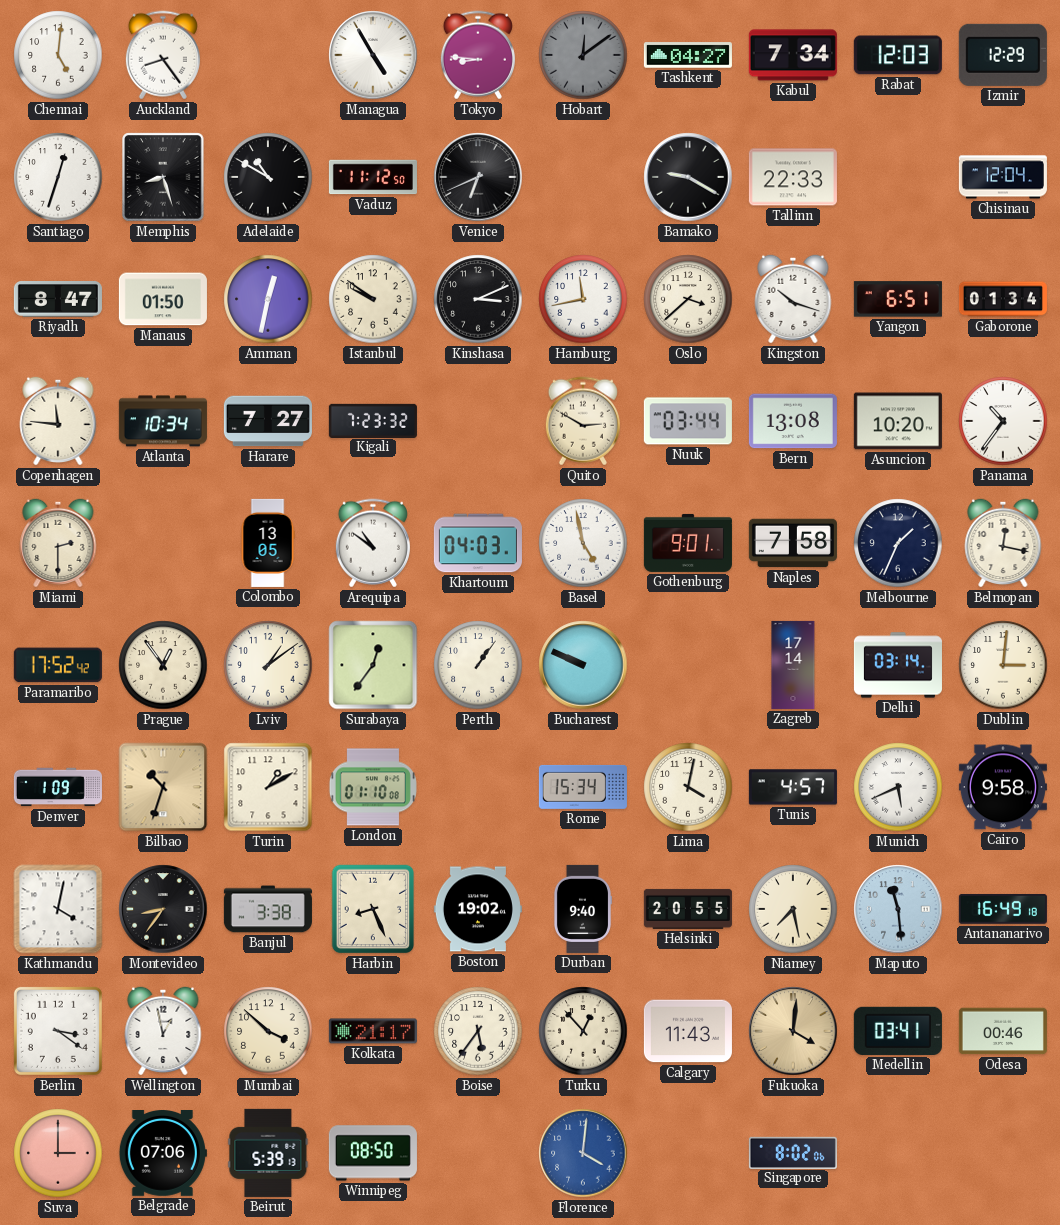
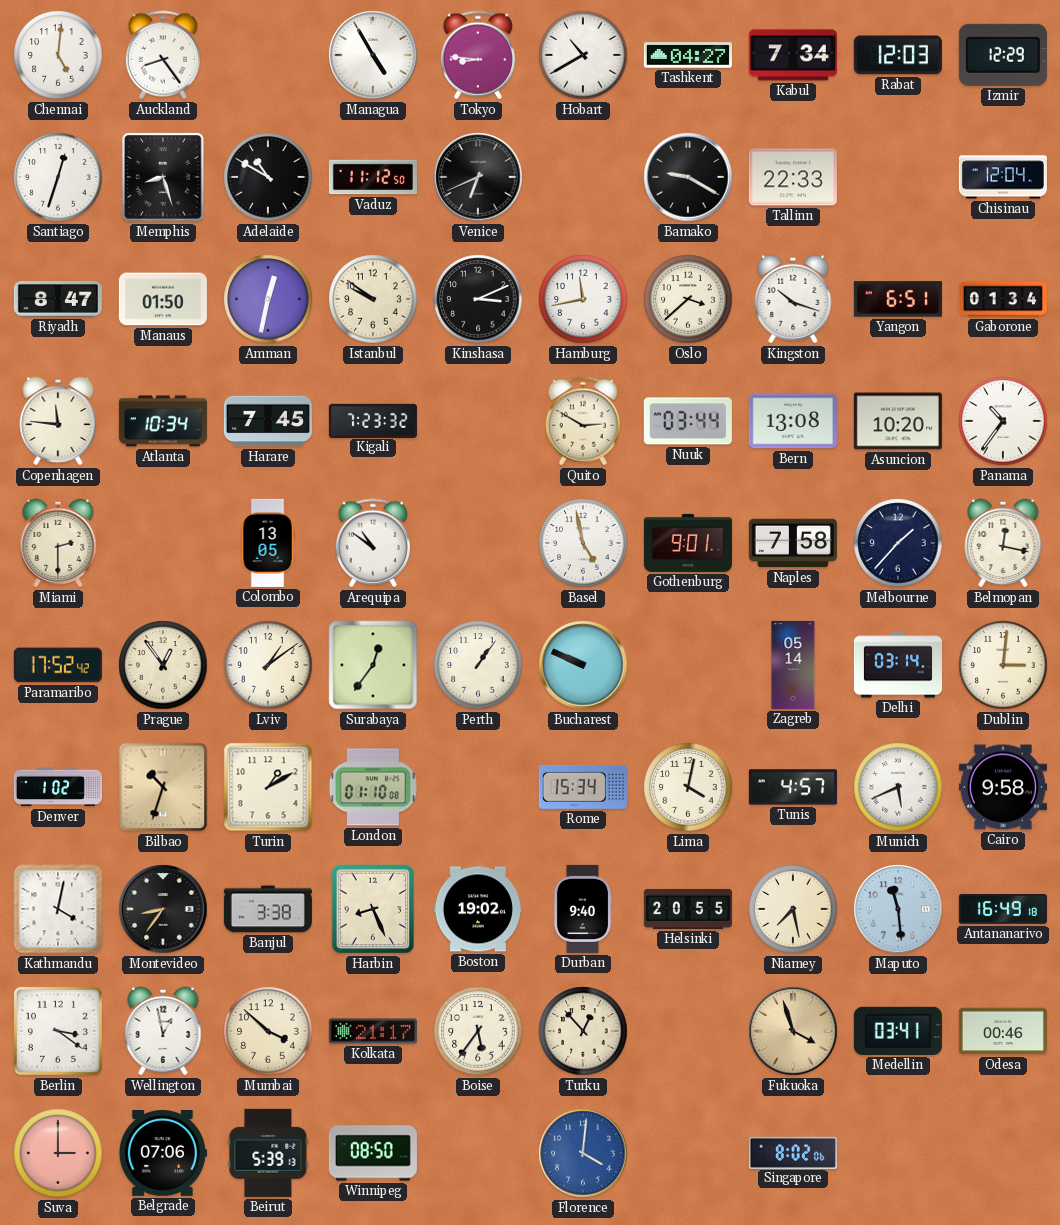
Hobart: 12:09 -> 10:40 (583, 55)
Hobart dial: grey -> white (583, 55)
Harare: 7:27 -> 7:45 (268, 421)
Khartoum: 04:03 -> none (478, 543)
Melbourne: 1:34 -> 1:37 (898, 543)
Zagreb: 17:14 -> 05:14 (793, 665)
Denver: 1:09 -> 1:02 (58, 787)
Calgary: 11:43 -> none (688, 1031)
Fukuoka: 4:01 -> 3:57 (793, 1031)
